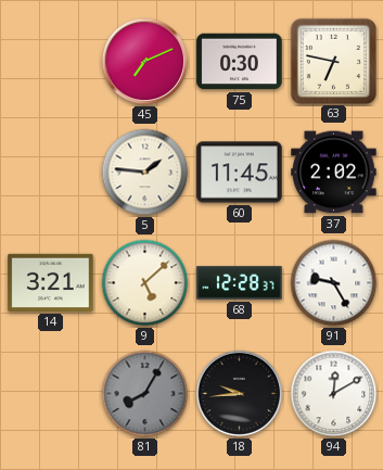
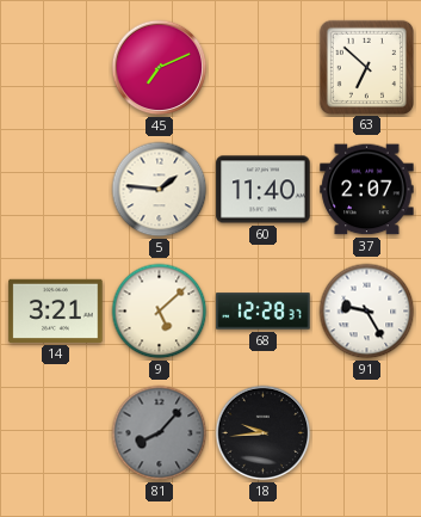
75: 0:30 -> none (240, 62)
63: 6:47 -> 6:52 (366, 67)
60: 11:45 -> 11:40 (264, 190)
37: 2:02 -> 2:07 (367, 190)
81: 8:05 -> 8:07 (160, 433)
94: 12:10 -> none (334, 394)
